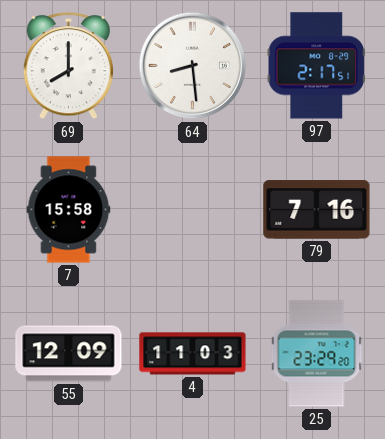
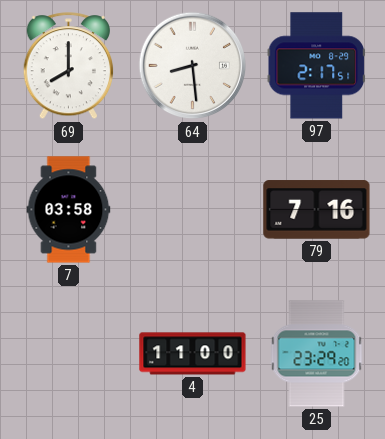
7: 15:58 -> 03:58 (69, 210)
55: 12:09 -> none (69, 354)
4: 11:03 -> 11:00 (193, 354)
